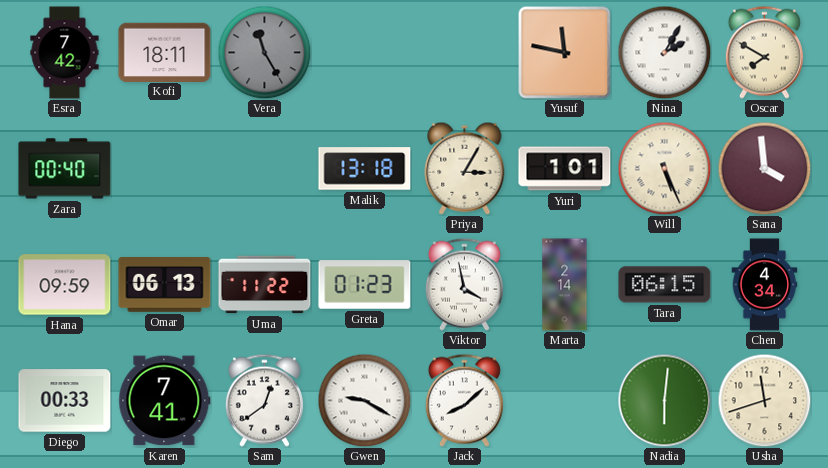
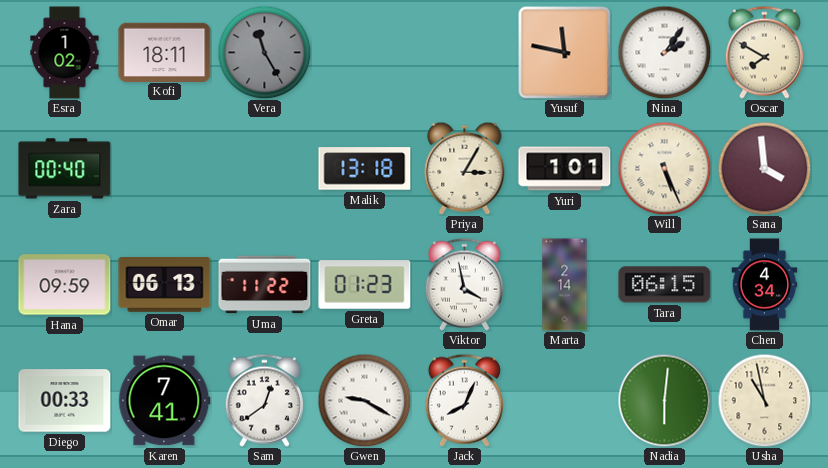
Esra: 7:42 -> 1:02 (65, 53)
Nina: 2:05 -> 2:06 (664, 52)
Jack: 8:08 -> 8:04 (464, 400)
Usha: 11:42 -> 10:58 (764, 400)
